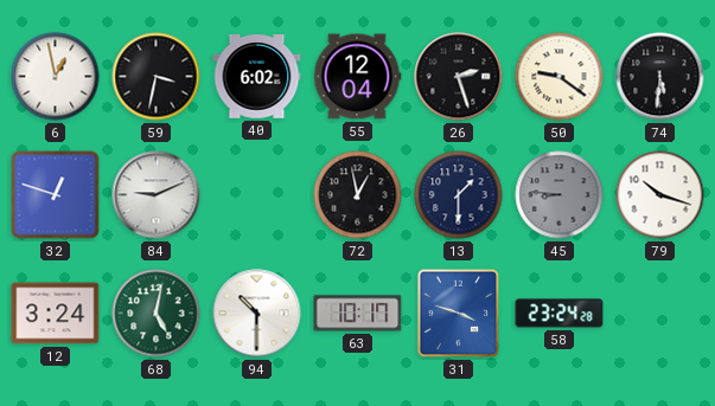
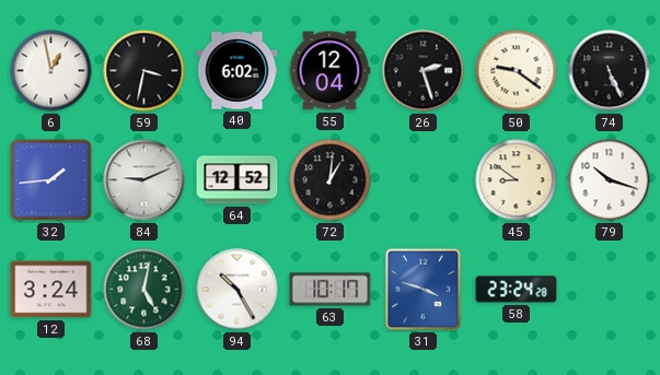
74: 5:31 -> 5:26 (610, 71)
32: 12:48 -> 1:44 (51, 180)
64: none -> 12:52 (238, 180)
72: 12:58 -> 1:01 (331, 180)
13: 1:30 -> none (459, 195)
45: 8:46 -> 8:51 (517, 180)
45 dial: grey -> cream (517, 180)
94: 10:30 -> 10:25 (238, 290)
